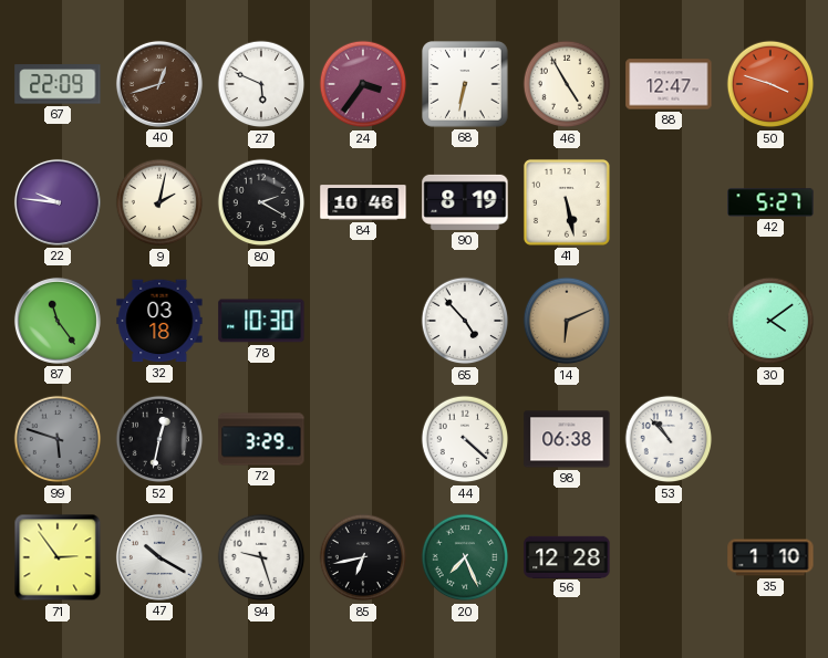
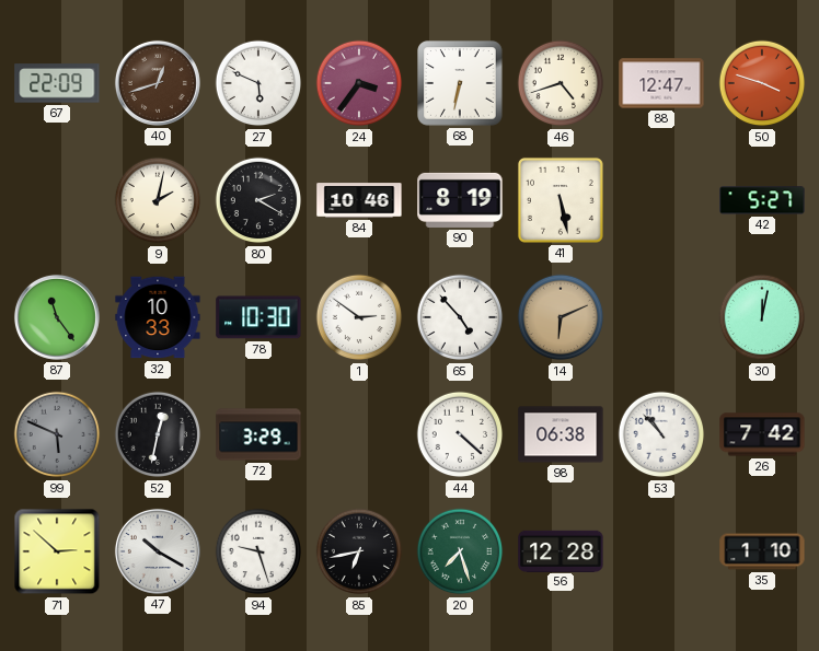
46: 4:55 -> 4:42 (561, 83)
22: 9:46 -> none (58, 202)
32: 03:18 -> 10:33 (158, 317)
1: none -> 2:51 (359, 317)
30: 4:09 -> 12:02 (762, 317)
99: 5:48 -> 5:49 (57, 434)
26: none -> 7:42 (762, 434)
71: 2:54 -> 2:52 (57, 551)
20: 7:26 -> 7:27 (460, 551)
